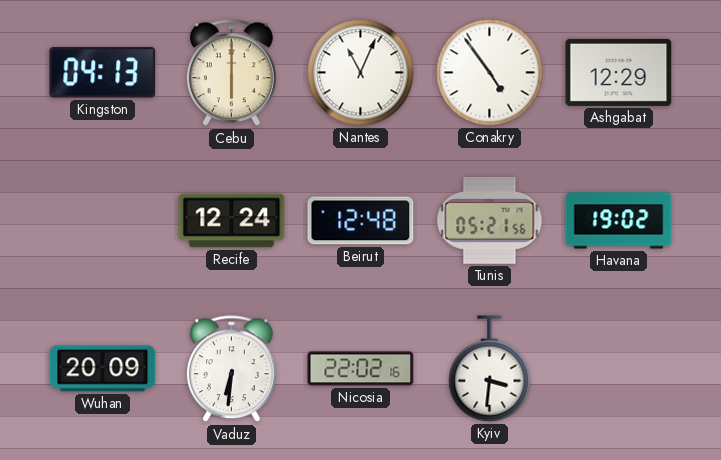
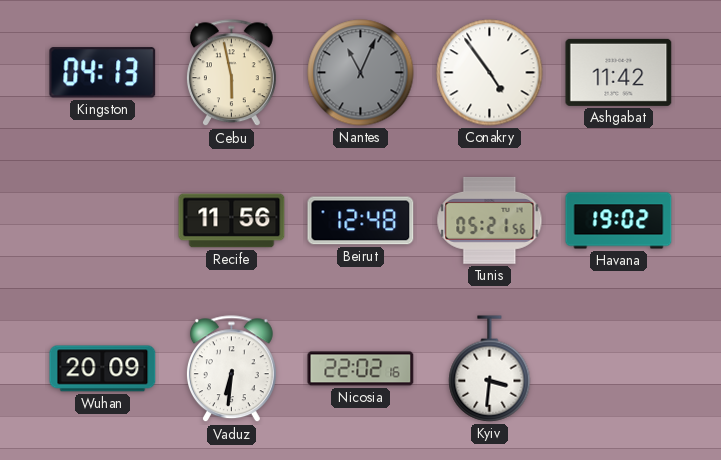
Cebu: 6:00 -> 5:58 (231, 73)
Nantes dial: white -> grey (361, 73)
Ashgabat: 12:29 -> 11:42 (619, 72)
Recife: 12:24 -> 11:56 (232, 221)
